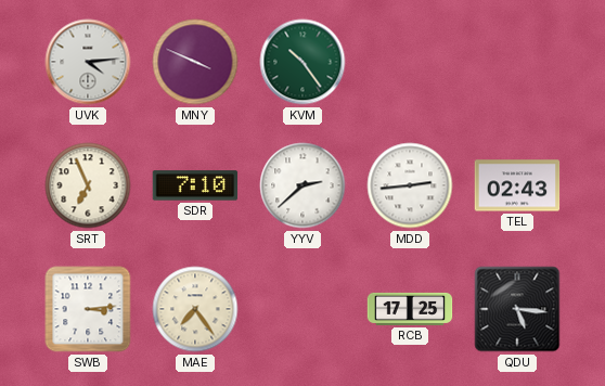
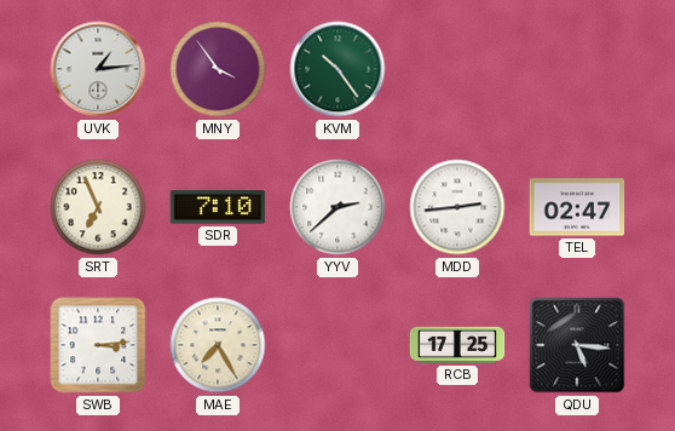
UVK: 4:14 -> 1:14 (98, 69)
MNY: 3:49 -> 3:54 (218, 69)
TEL: 02:43 -> 02:47 (577, 207)
MAE: 7:24 -> 7:25 (218, 345)
